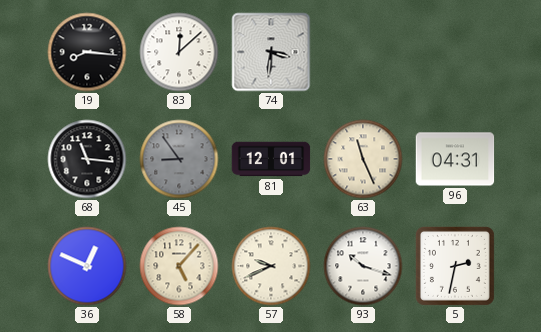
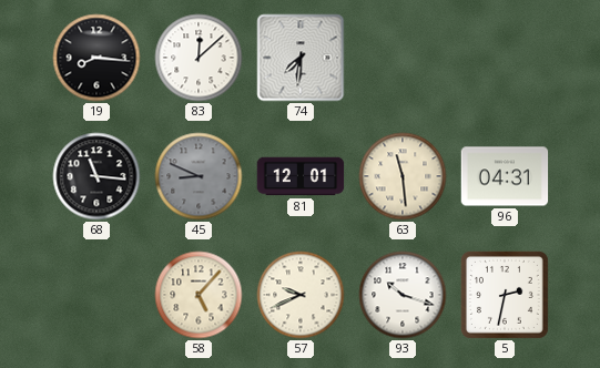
74: 3:31 -> 7:31 (301, 58)
45: 8:54 -> 8:49 (199, 176)
63: 11:26 -> 11:29 (403, 176)
36: 12:49 -> none (87, 266)
